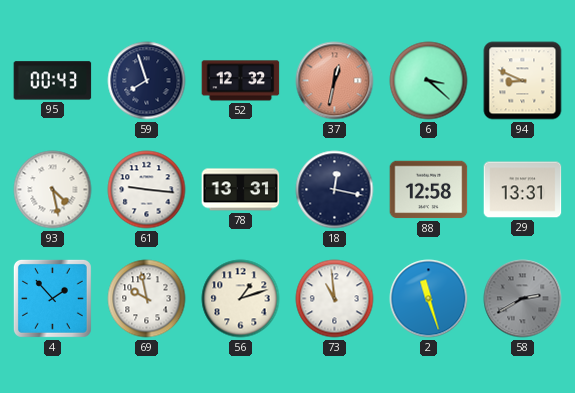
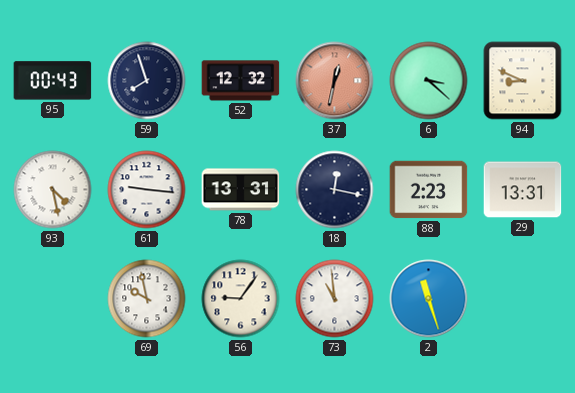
88: 12:58 -> 2:23 (429, 190)
4: 1:53 -> none (52, 298)
56: 1:12 -> 9:06 (241, 299)
58: 2:40 -> none (523, 299)
